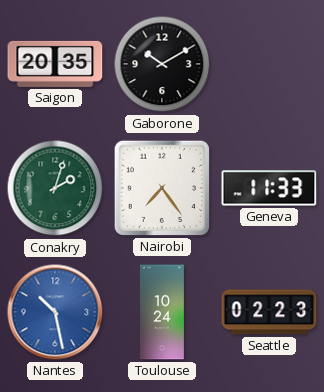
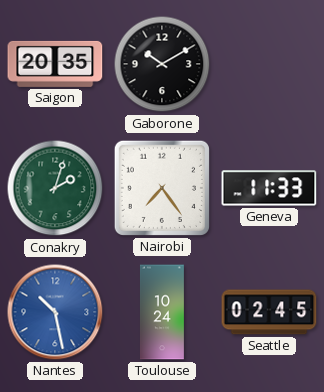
Seattle: 02:23 -> 02:45 (269, 312)
